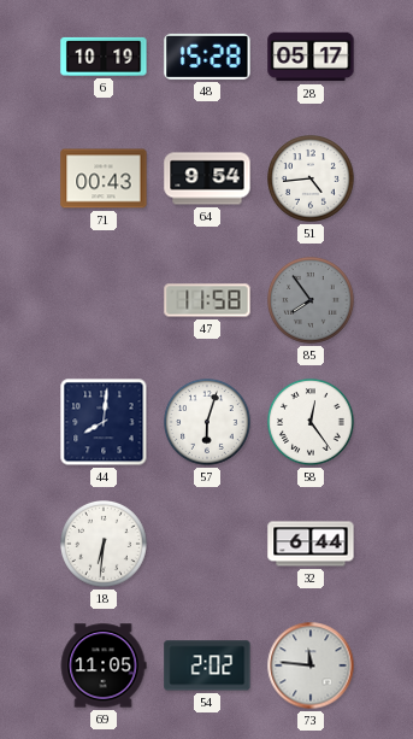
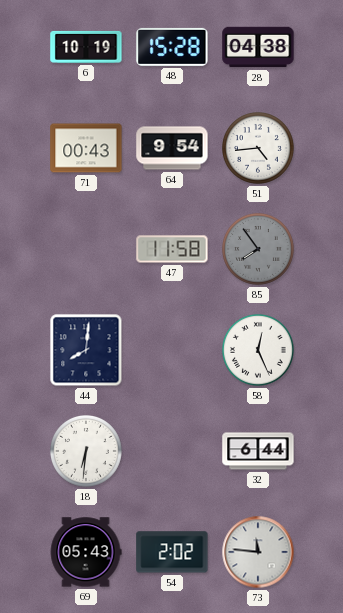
28: 05:17 -> 04:38 (258, 47)
57: 6:03 -> none (208, 423)
58: 12:24 -> 12:26 (259, 351)
69: 11:05 -> 05:43 (86, 552)
